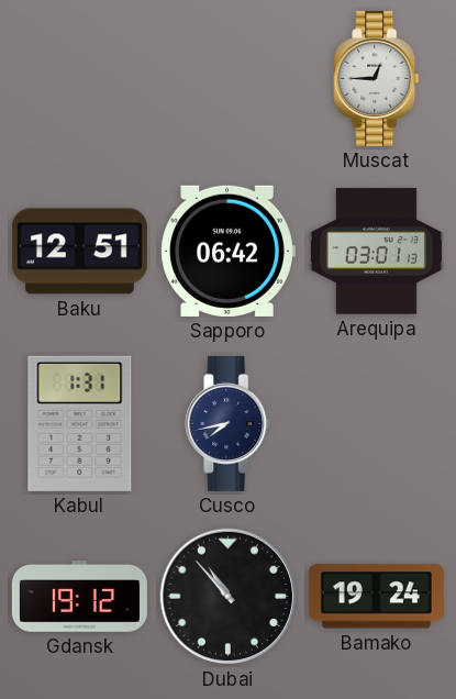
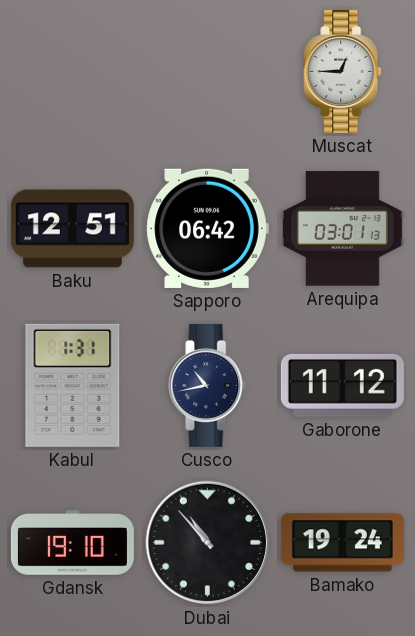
Cusco: 7:43 -> 10:43 (208, 385)
Gaborone: none -> 11:12 (342, 385)
Gdansk: 19:12 -> 19:10 (72, 543)
